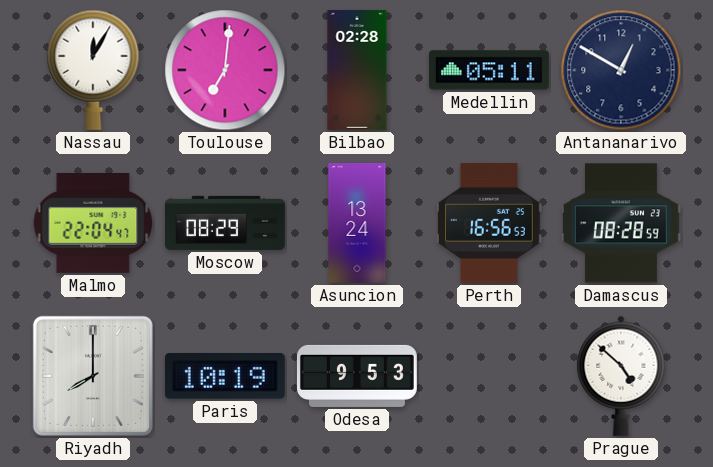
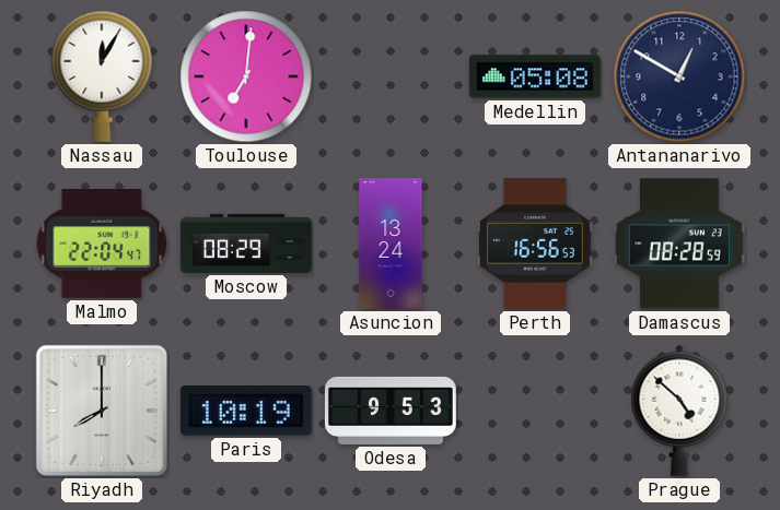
Bilbao: 02:28 -> none (357, 70)
Medellin: 05:11 -> 05:08 (535, 76)
